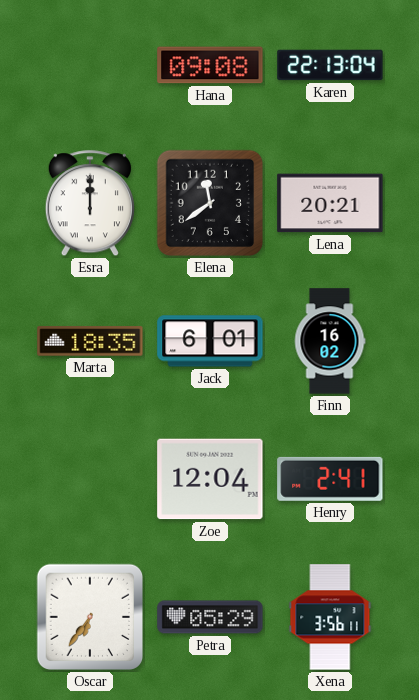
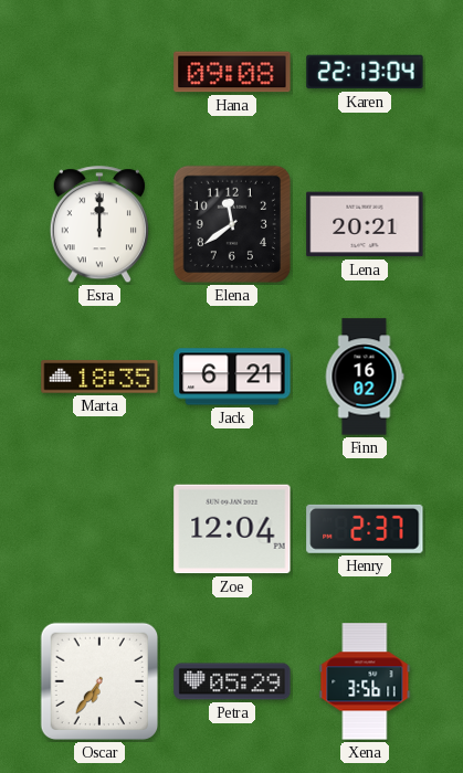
Jack: 6:01 -> 6:21 (232, 377)
Henry: 2:41 -> 2:37 (365, 529)
